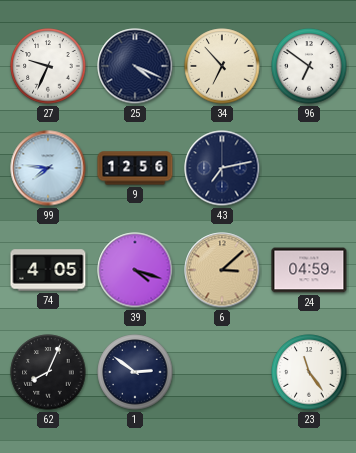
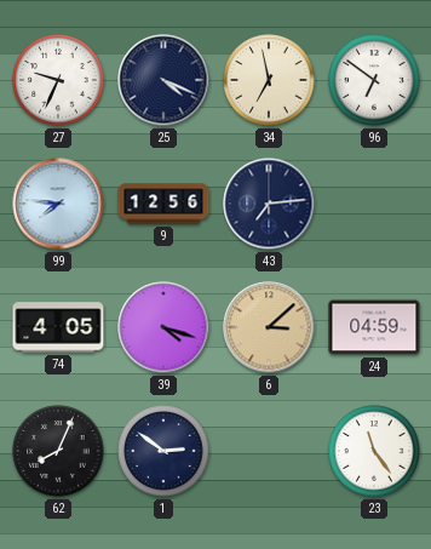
34: 6:53 -> 6:58 (269, 80)
43: 7:13 -> 7:14 (269, 204)
